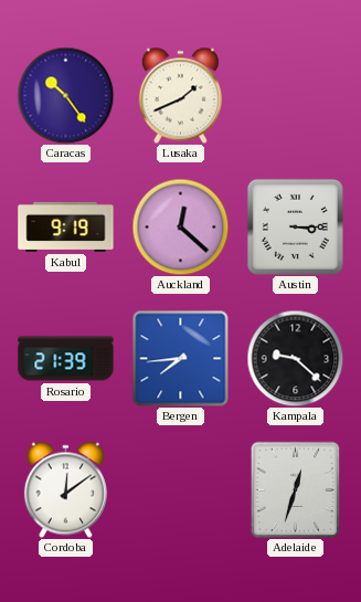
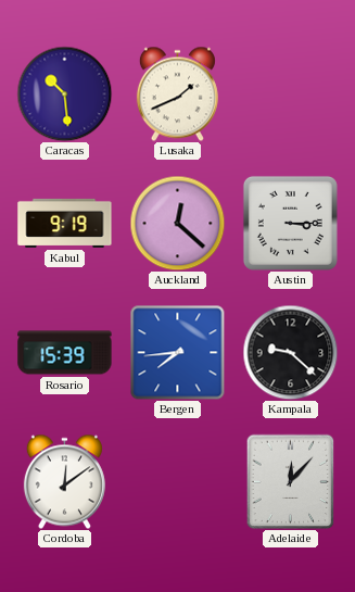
Caracas: 10:24 -> 10:29 (64, 93)
Rosario: 21:39 -> 15:39 (65, 353)
Adelaide: 12:33 -> 12:07 (291, 481)
